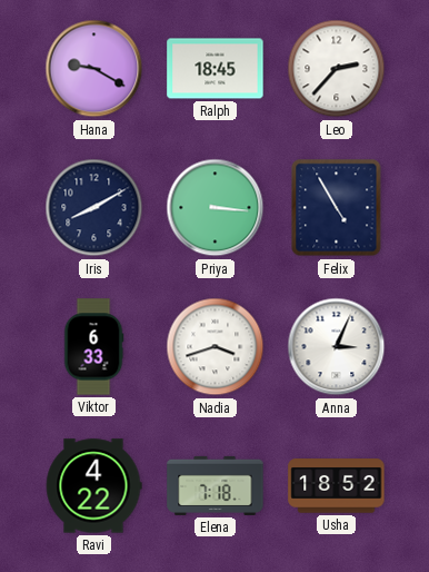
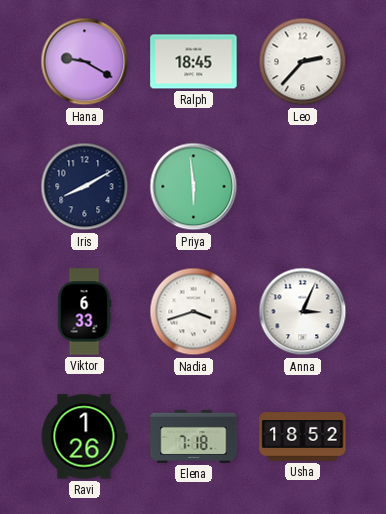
Priya: 3:16 -> 5:59 (194, 187)
Felix: 4:55 -> none (337, 208)
Ravi: 4:22 -> 1:26 (84, 437)
